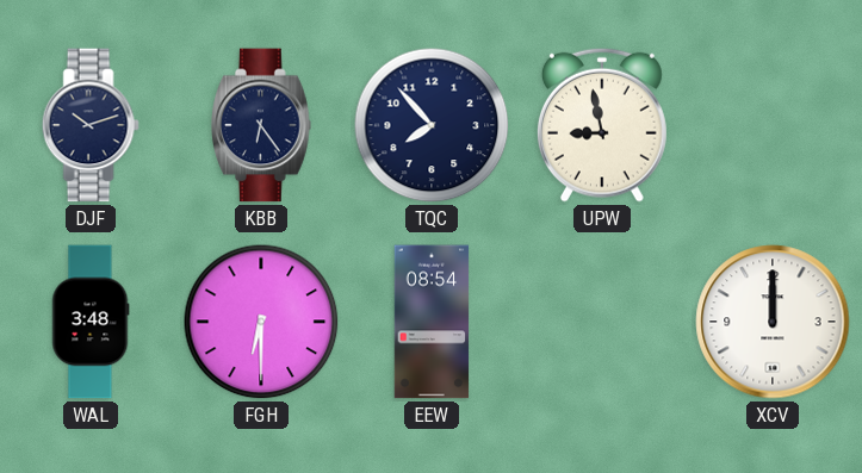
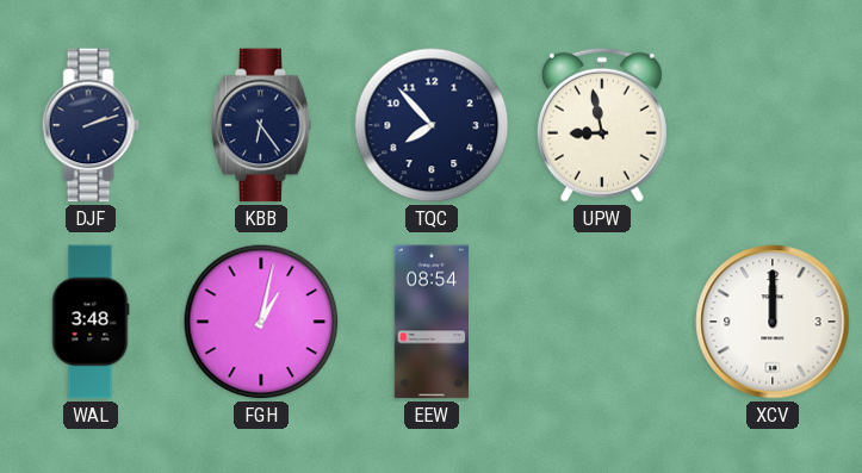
DJF: 10:12 -> 2:12 (91, 125)
FGH: 6:30 -> 1:02 (261, 322)
